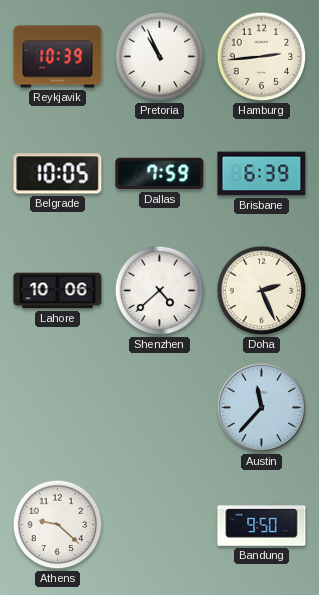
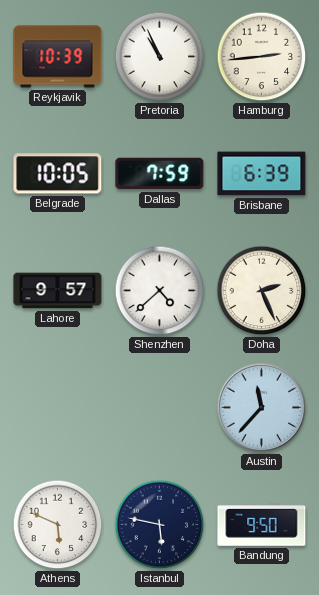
Lahore: 10:06 -> 9:57 (58, 291)
Athens: 9:22 -> 5:49 (58, 525)
Istanbul: none -> 5:47 (160, 525)
